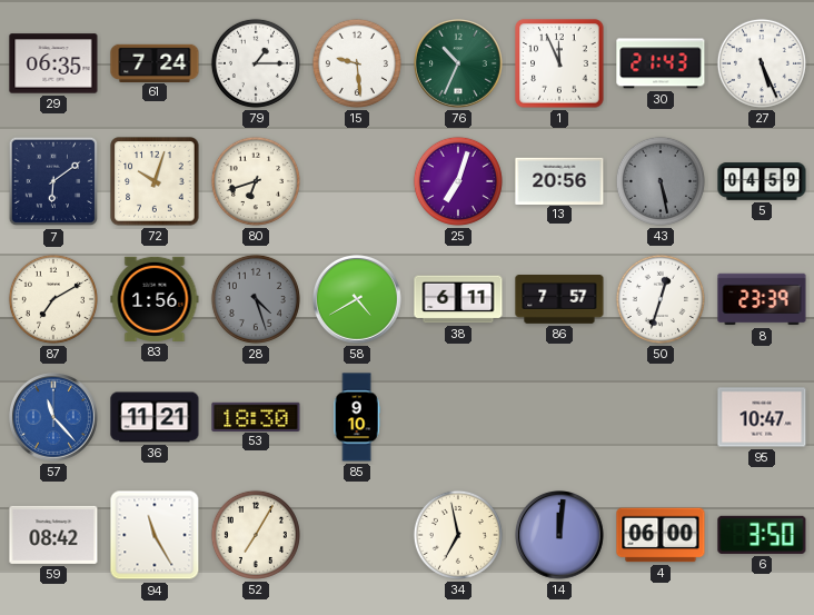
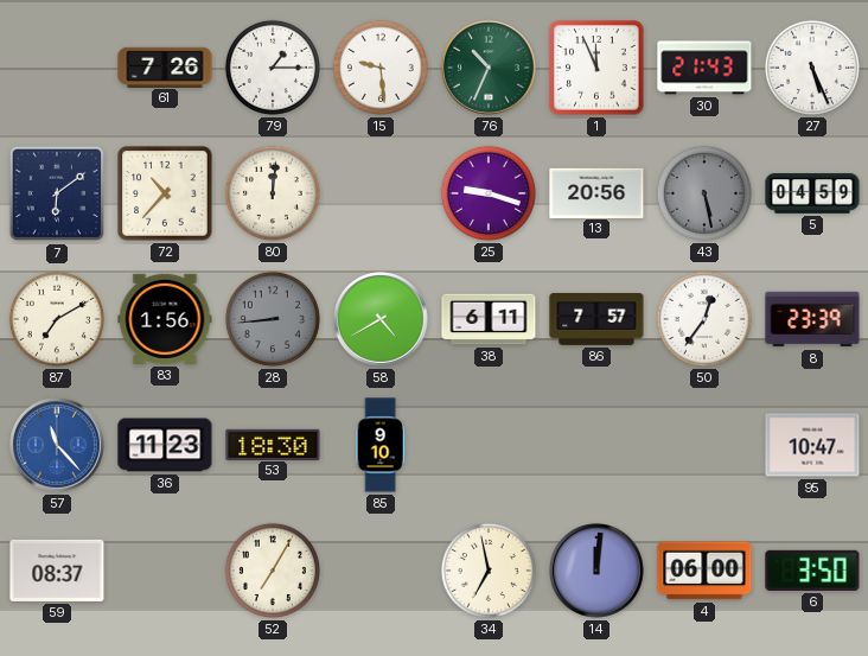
29: 06:35 -> none (53, 63)
61: 7:24 -> 7:26 (165, 66)
72: 10:03 -> 10:37 (165, 193)
80: 6:42 -> 12:01 (273, 193)
25: 7:03 -> 9:18 (489, 193)
28: 4:27 -> 8:44 (273, 319)
50: 12:33 -> 12:36 (704, 319)
36: 11:21 -> 11:23 (165, 445)
59: 08:42 -> 08:37 (57, 571)
94: 11:25 -> none (155, 535)
